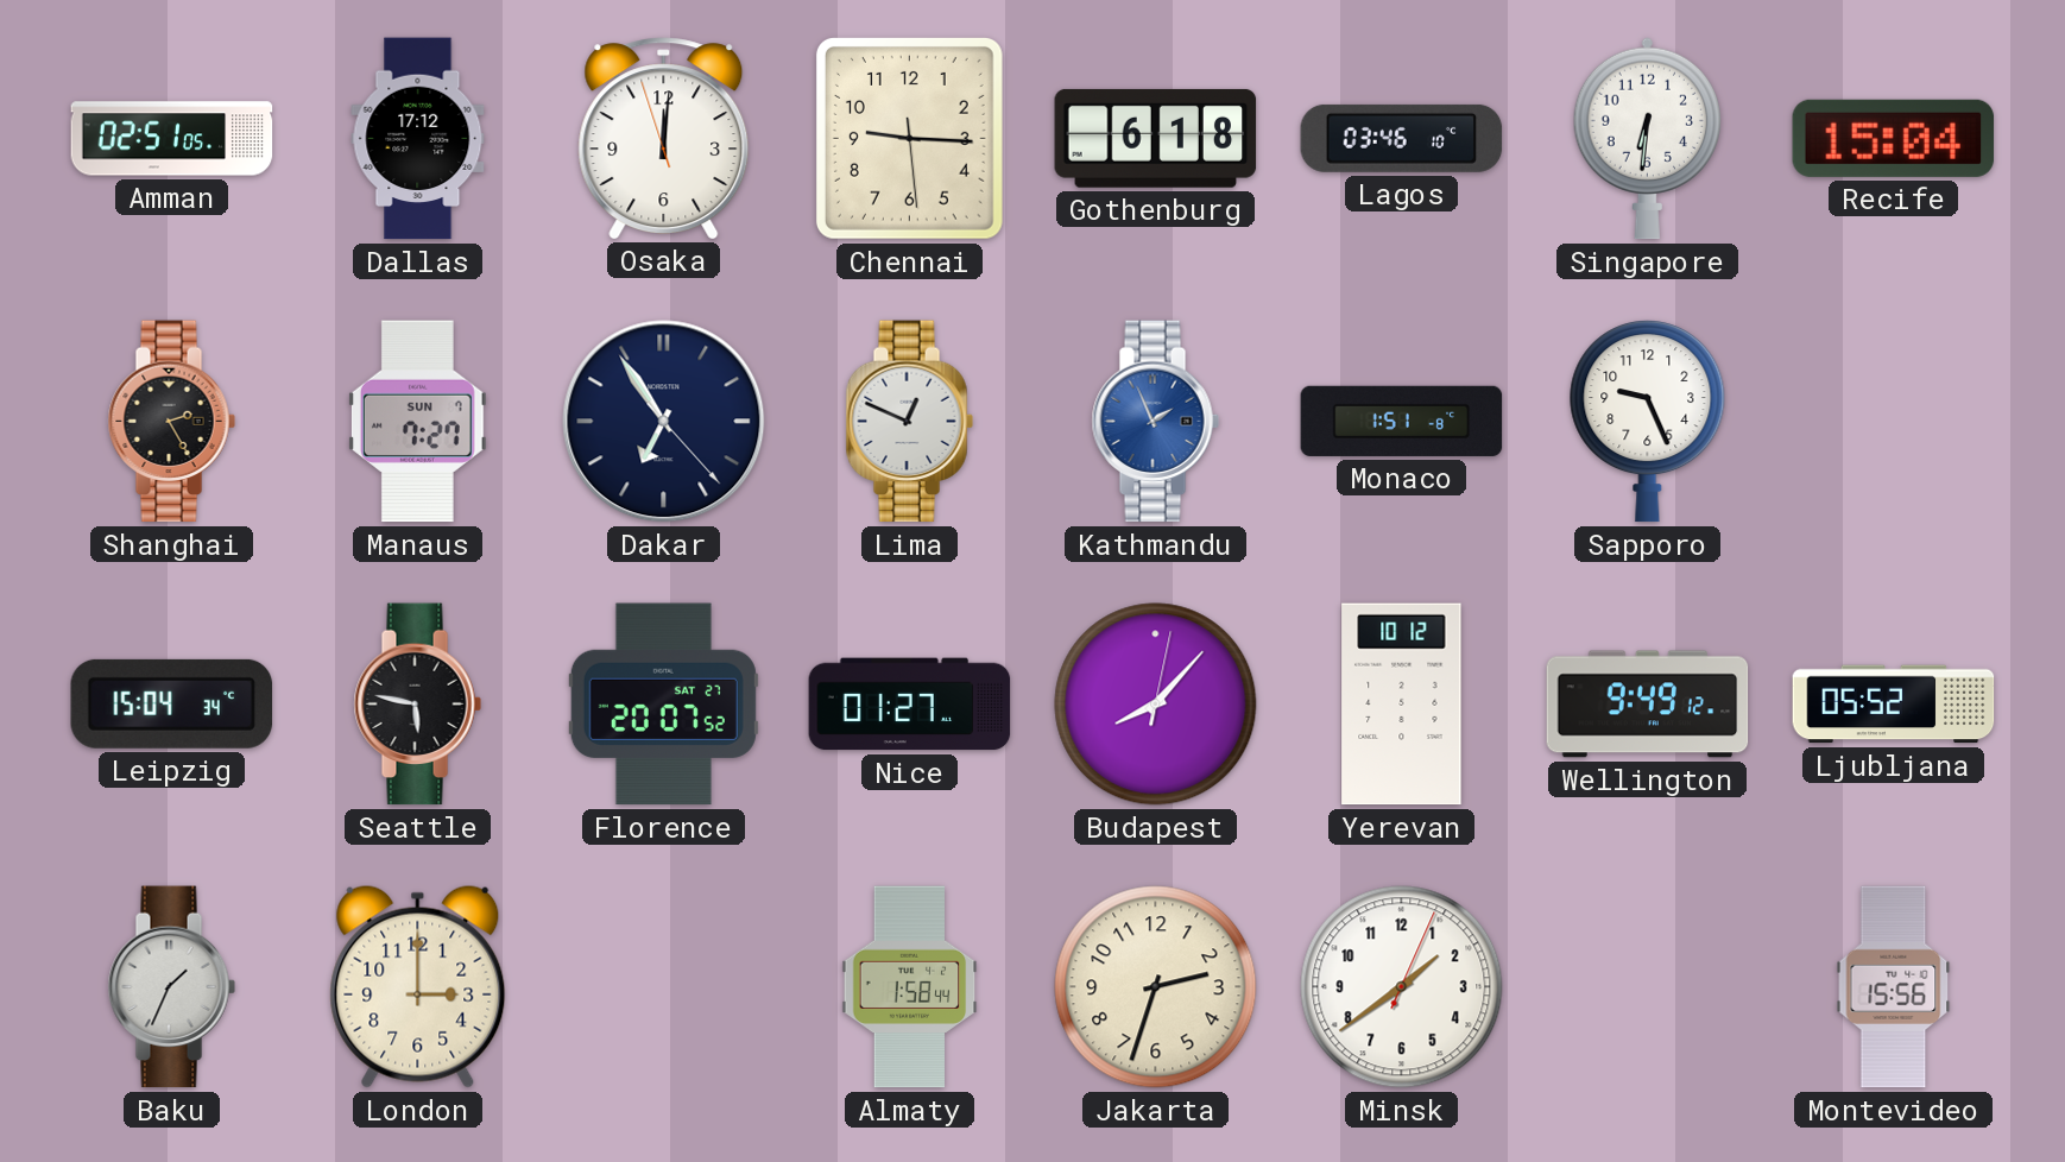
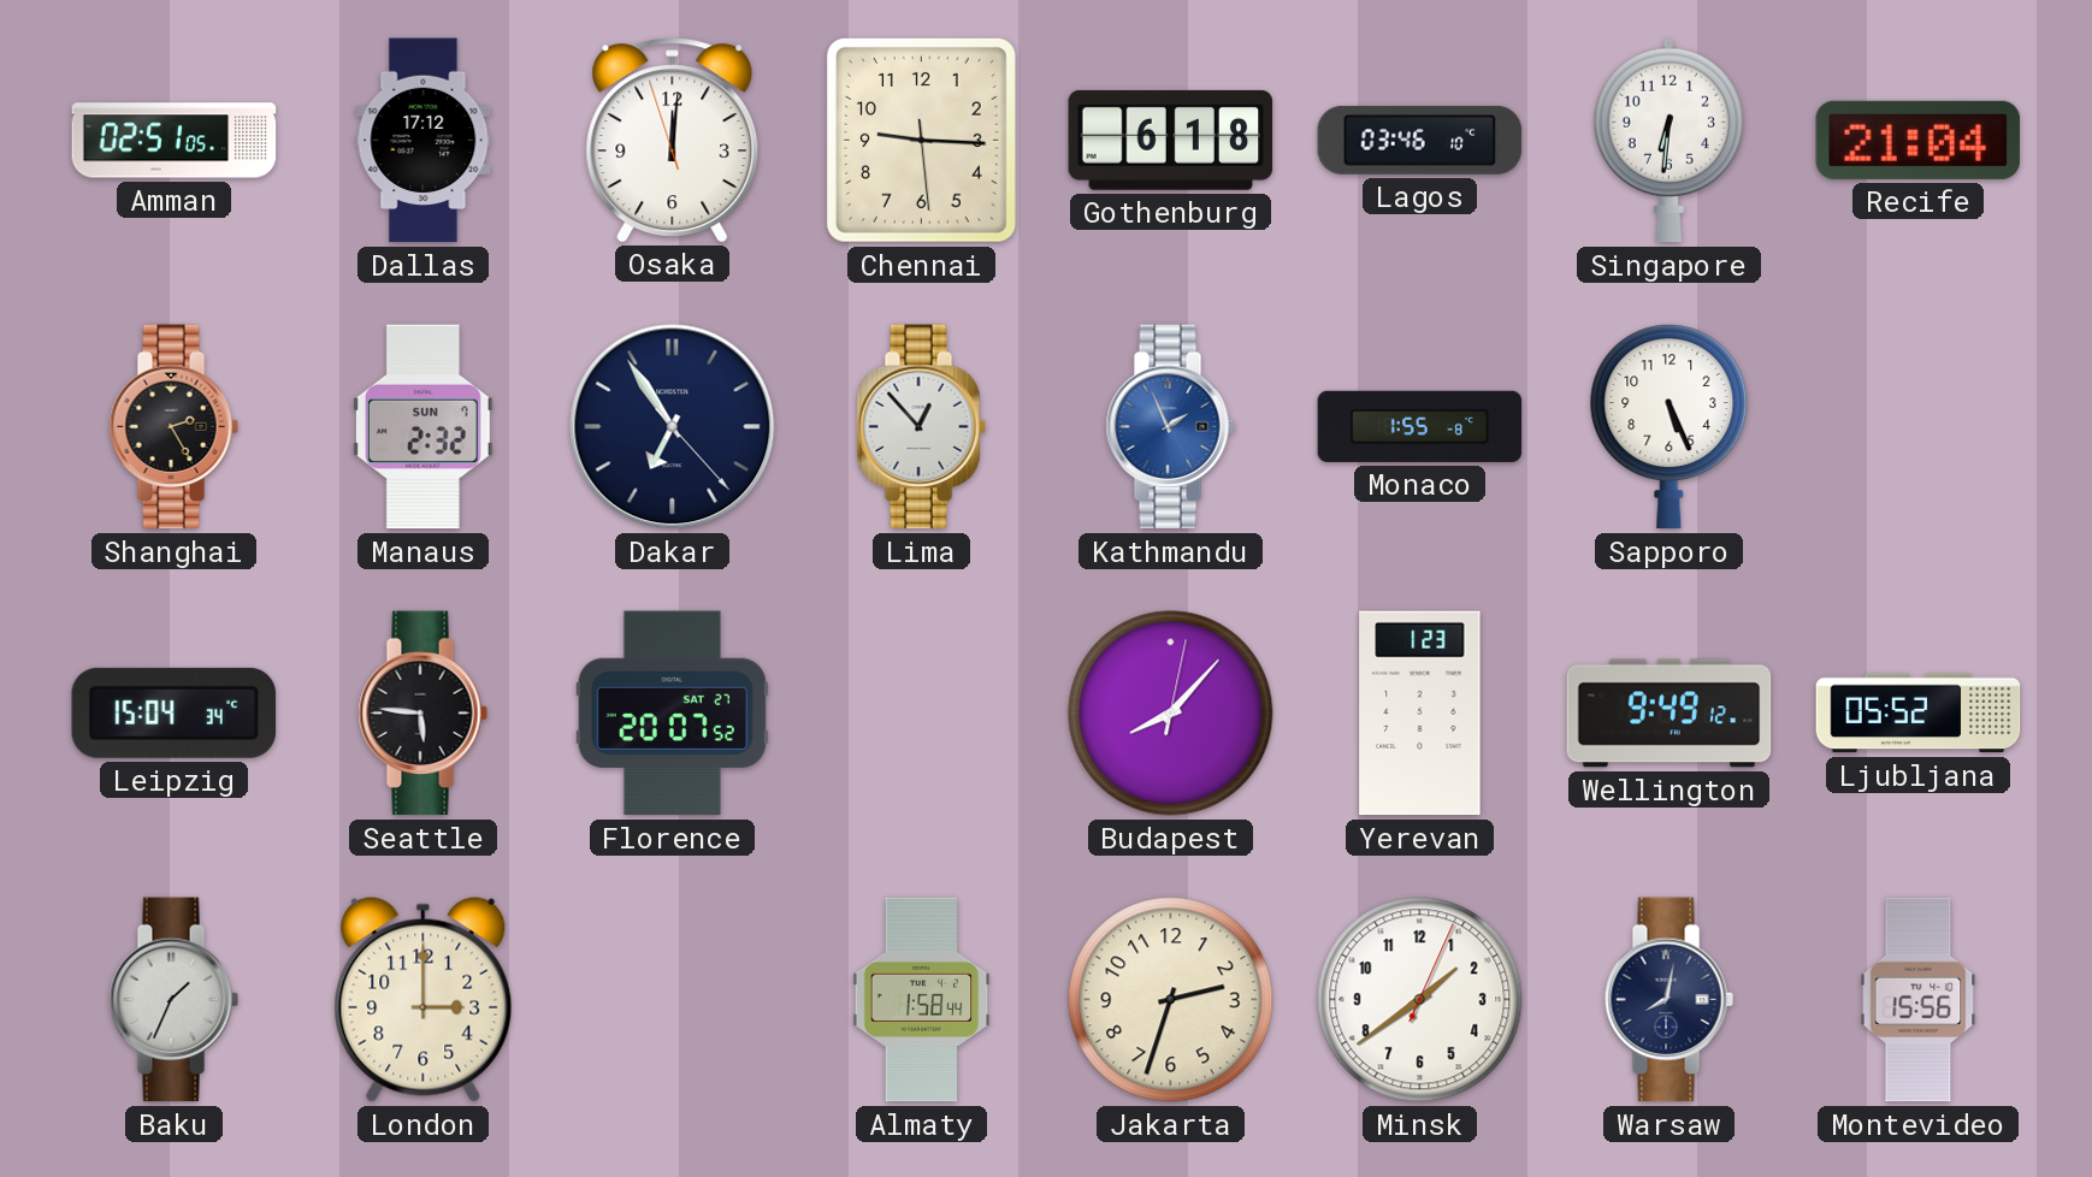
Recife: 15:04 -> 21:04 (1919, 140)
Manaus: 7:27 -> 2:32 (422, 427)
Lima: 12:49 -> 12:53 (921, 427)
Monaco: 1:51 -> 1:55 (1420, 426)
Sapporo: 9:26 -> 5:26 (1670, 427)
Seattle: 5:47 -> 5:46 (422, 714)
Nice: 01:27 -> none (910, 705)
Yerevan: 10:12 -> 1:23 (1420, 714)
Warsaw: none -> 8:02 (1668, 1000)
